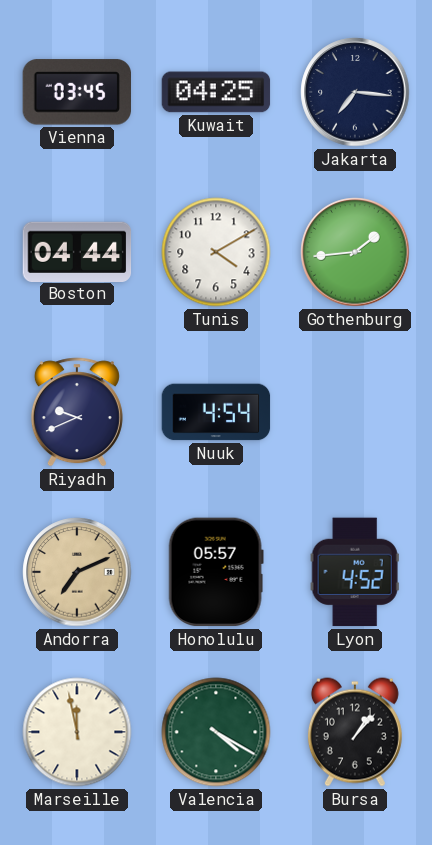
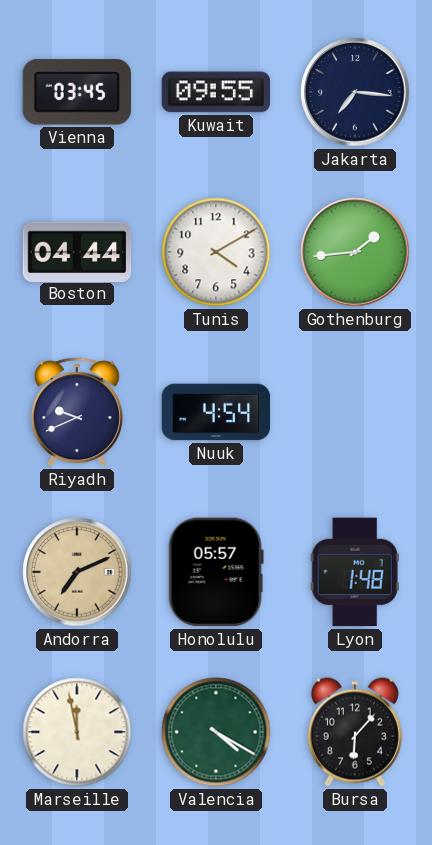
Kuwait: 04:25 -> 09:55 (216, 92)
Lyon: 4:52 -> 1:48 (355, 572)
Bursa: 1:07 -> 6:07 (355, 732)
